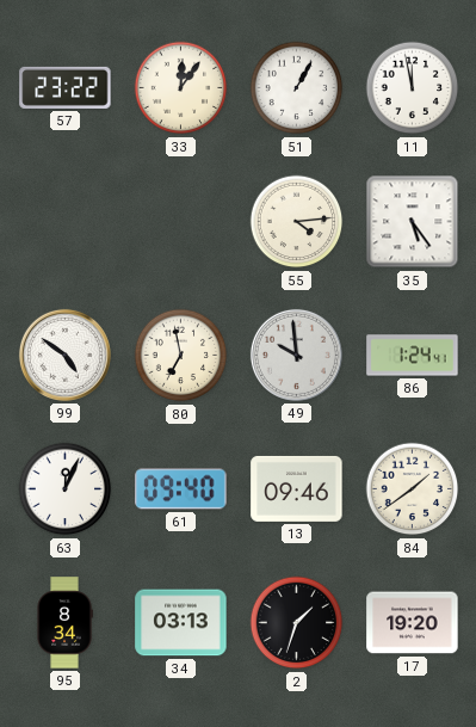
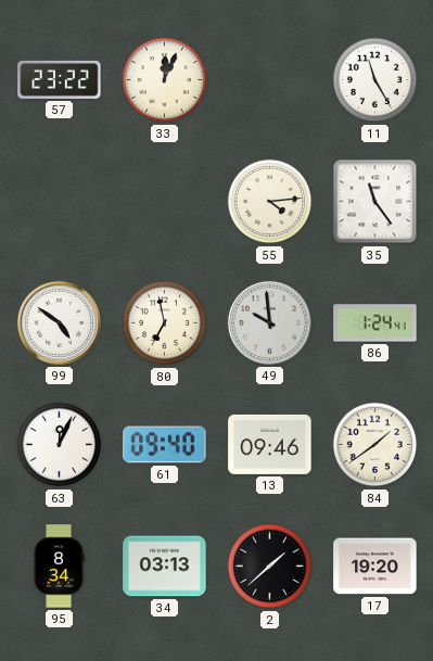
33: 12:06 -> 12:04 (165, 80)
51: 1:05 -> none (297, 88)
11: 11:58 -> 11:25 (375, 80)
35: 5:24 -> 11:24 (375, 202)
2: 1:33 -> 1:38 (270, 567)
